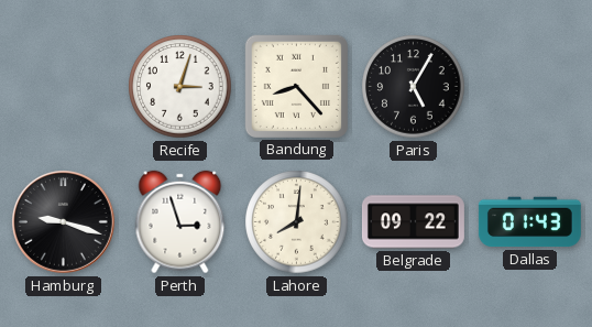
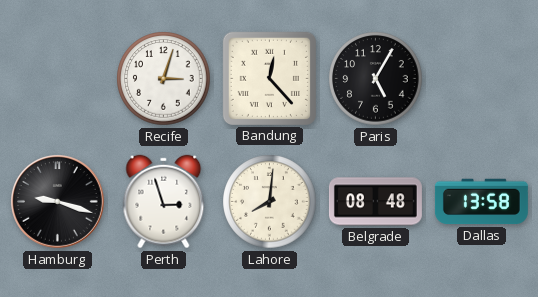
Bandung: 8:23 -> 12:23 (269, 78)
Belgrade: 09:22 -> 08:48 (375, 202)
Dallas: 01:43 -> 13:58 (481, 202)
